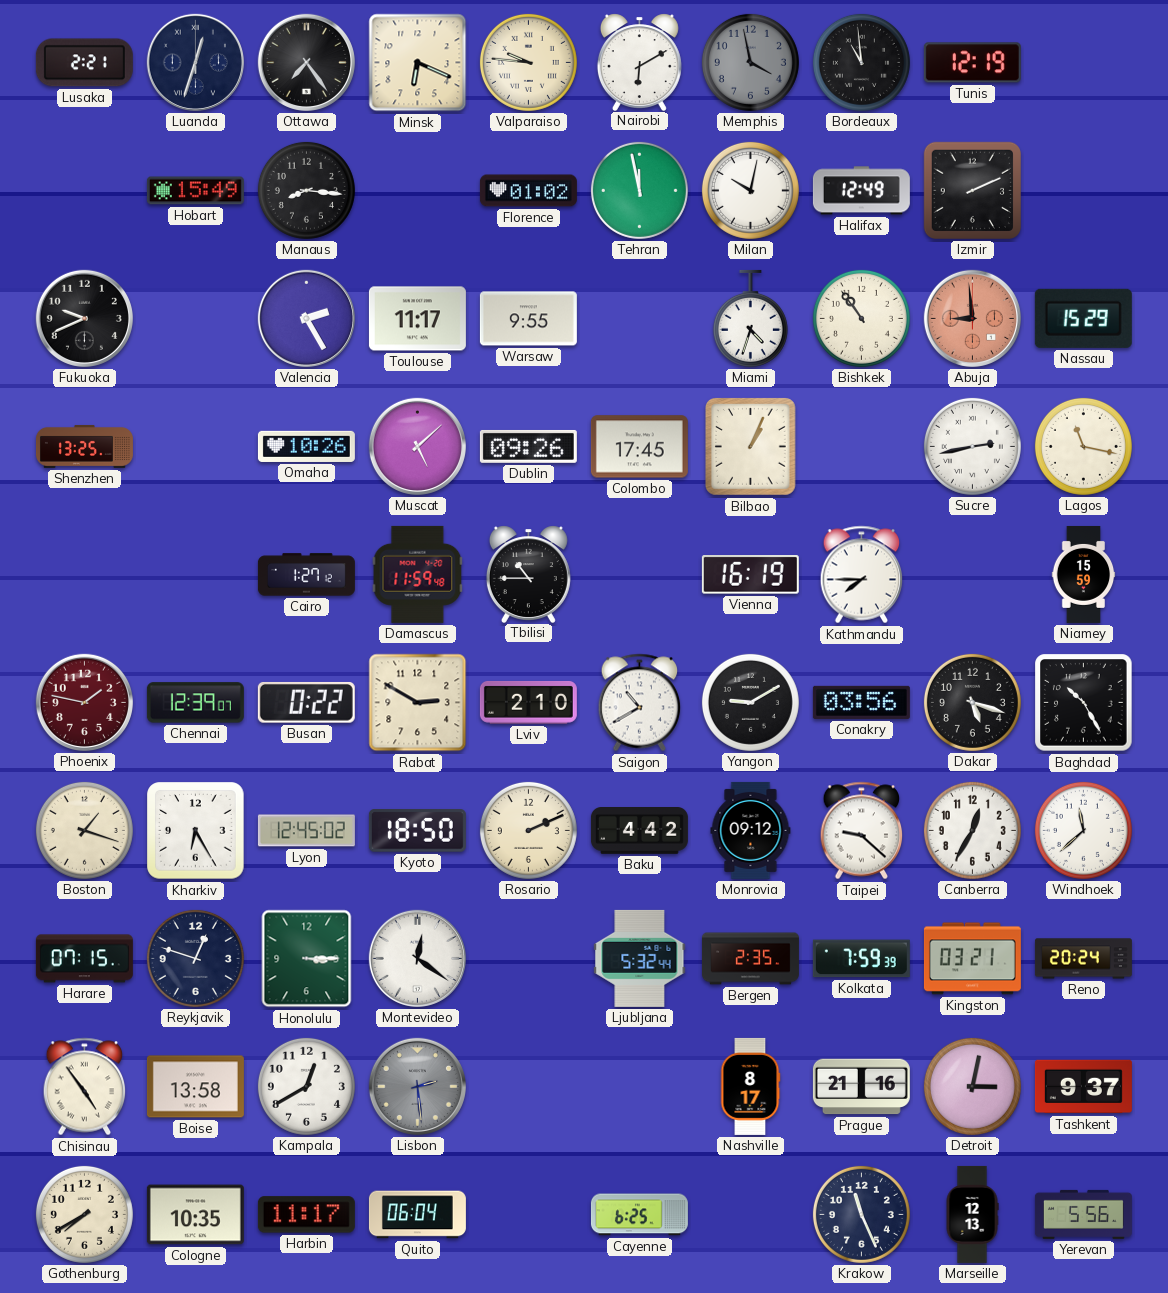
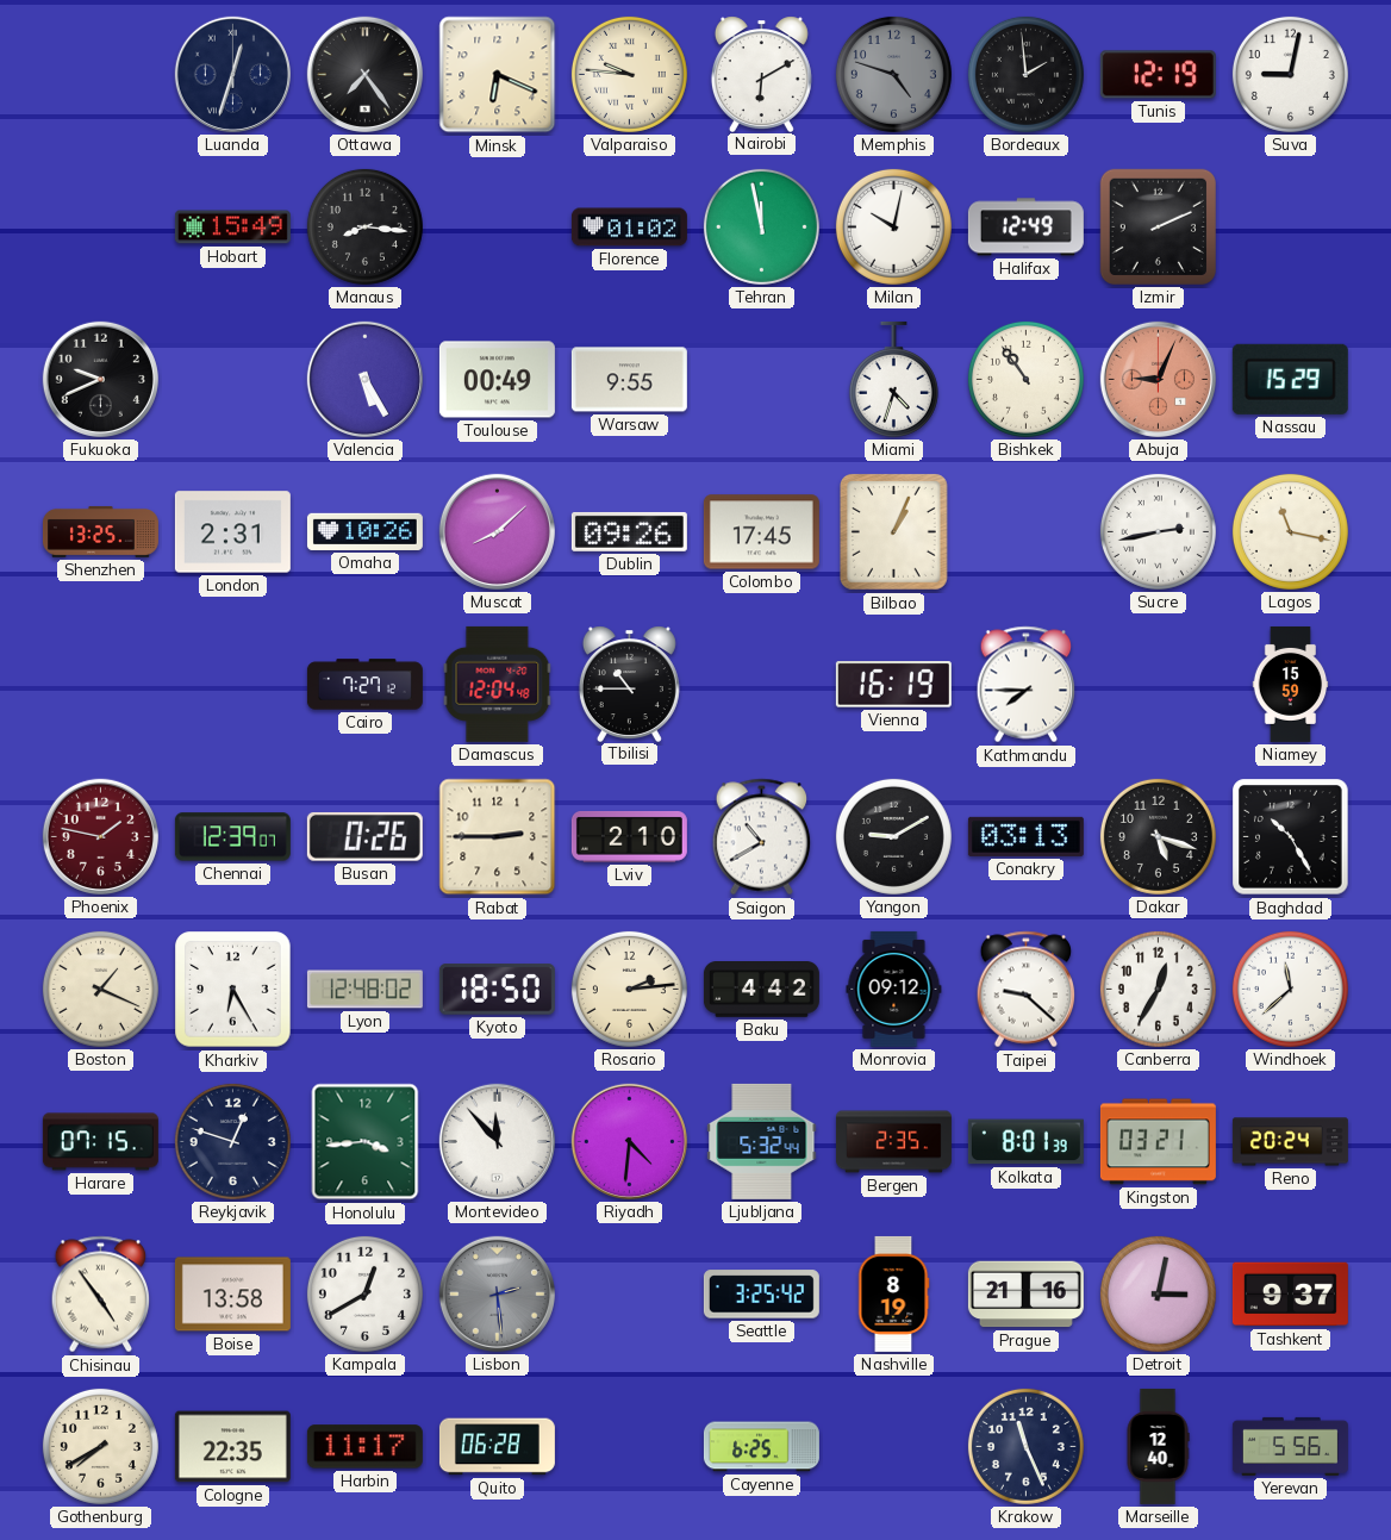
Lusaka: 2:21 -> none (84, 63)
Memphis: 3:58 -> 4:48 (893, 74)
Bordeaux: 10:59 -> 1:59 (1025, 74)
Suva: none -> 9:02 (1290, 74)
Valencia: 2:25 -> 5:25 (364, 379)
Toulouse: 11:17 -> 00:49 (497, 380)
Abuja: 8:59 -> 9:04 (1158, 379)
London: none -> 2:31 (232, 532)
Muscat: 5:08 -> 8:08 (497, 531)
Cairo: 1:27 -> 7:27 (364, 685)
Damascus: 11:59 -> 12:04 (498, 684)
Busan: 0:22 -> 0:26 (364, 837)
Rabat: 2:50 -> 2:45 (498, 837)
Conakry: 03:56 -> 03:13 (1025, 836)
Boston: 1:18 -> 1:19 (100, 989)
Lyon: 12:45 -> 12:48 (364, 990)
Rosario: 2:11 -> 2:14 (629, 989)
Honolulu: 3:15 -> 3:44 (366, 1142)
Montevideo: 12:21 -> 11:53 (497, 1141)
Riyadh: none -> 4:31 (629, 1141)
Kolkata: 7:59 -> 8:01 (1025, 1142)
Seattle: none -> 3:25 (761, 1295)
Nashville: 8:17 -> 8:19 (893, 1293)
Cologne: 10:35 -> 22:35 (232, 1447)
Quito: 06:04 -> 06:28 (497, 1447)
Marseille: 12:13 -> 12:40 (1158, 1446)
